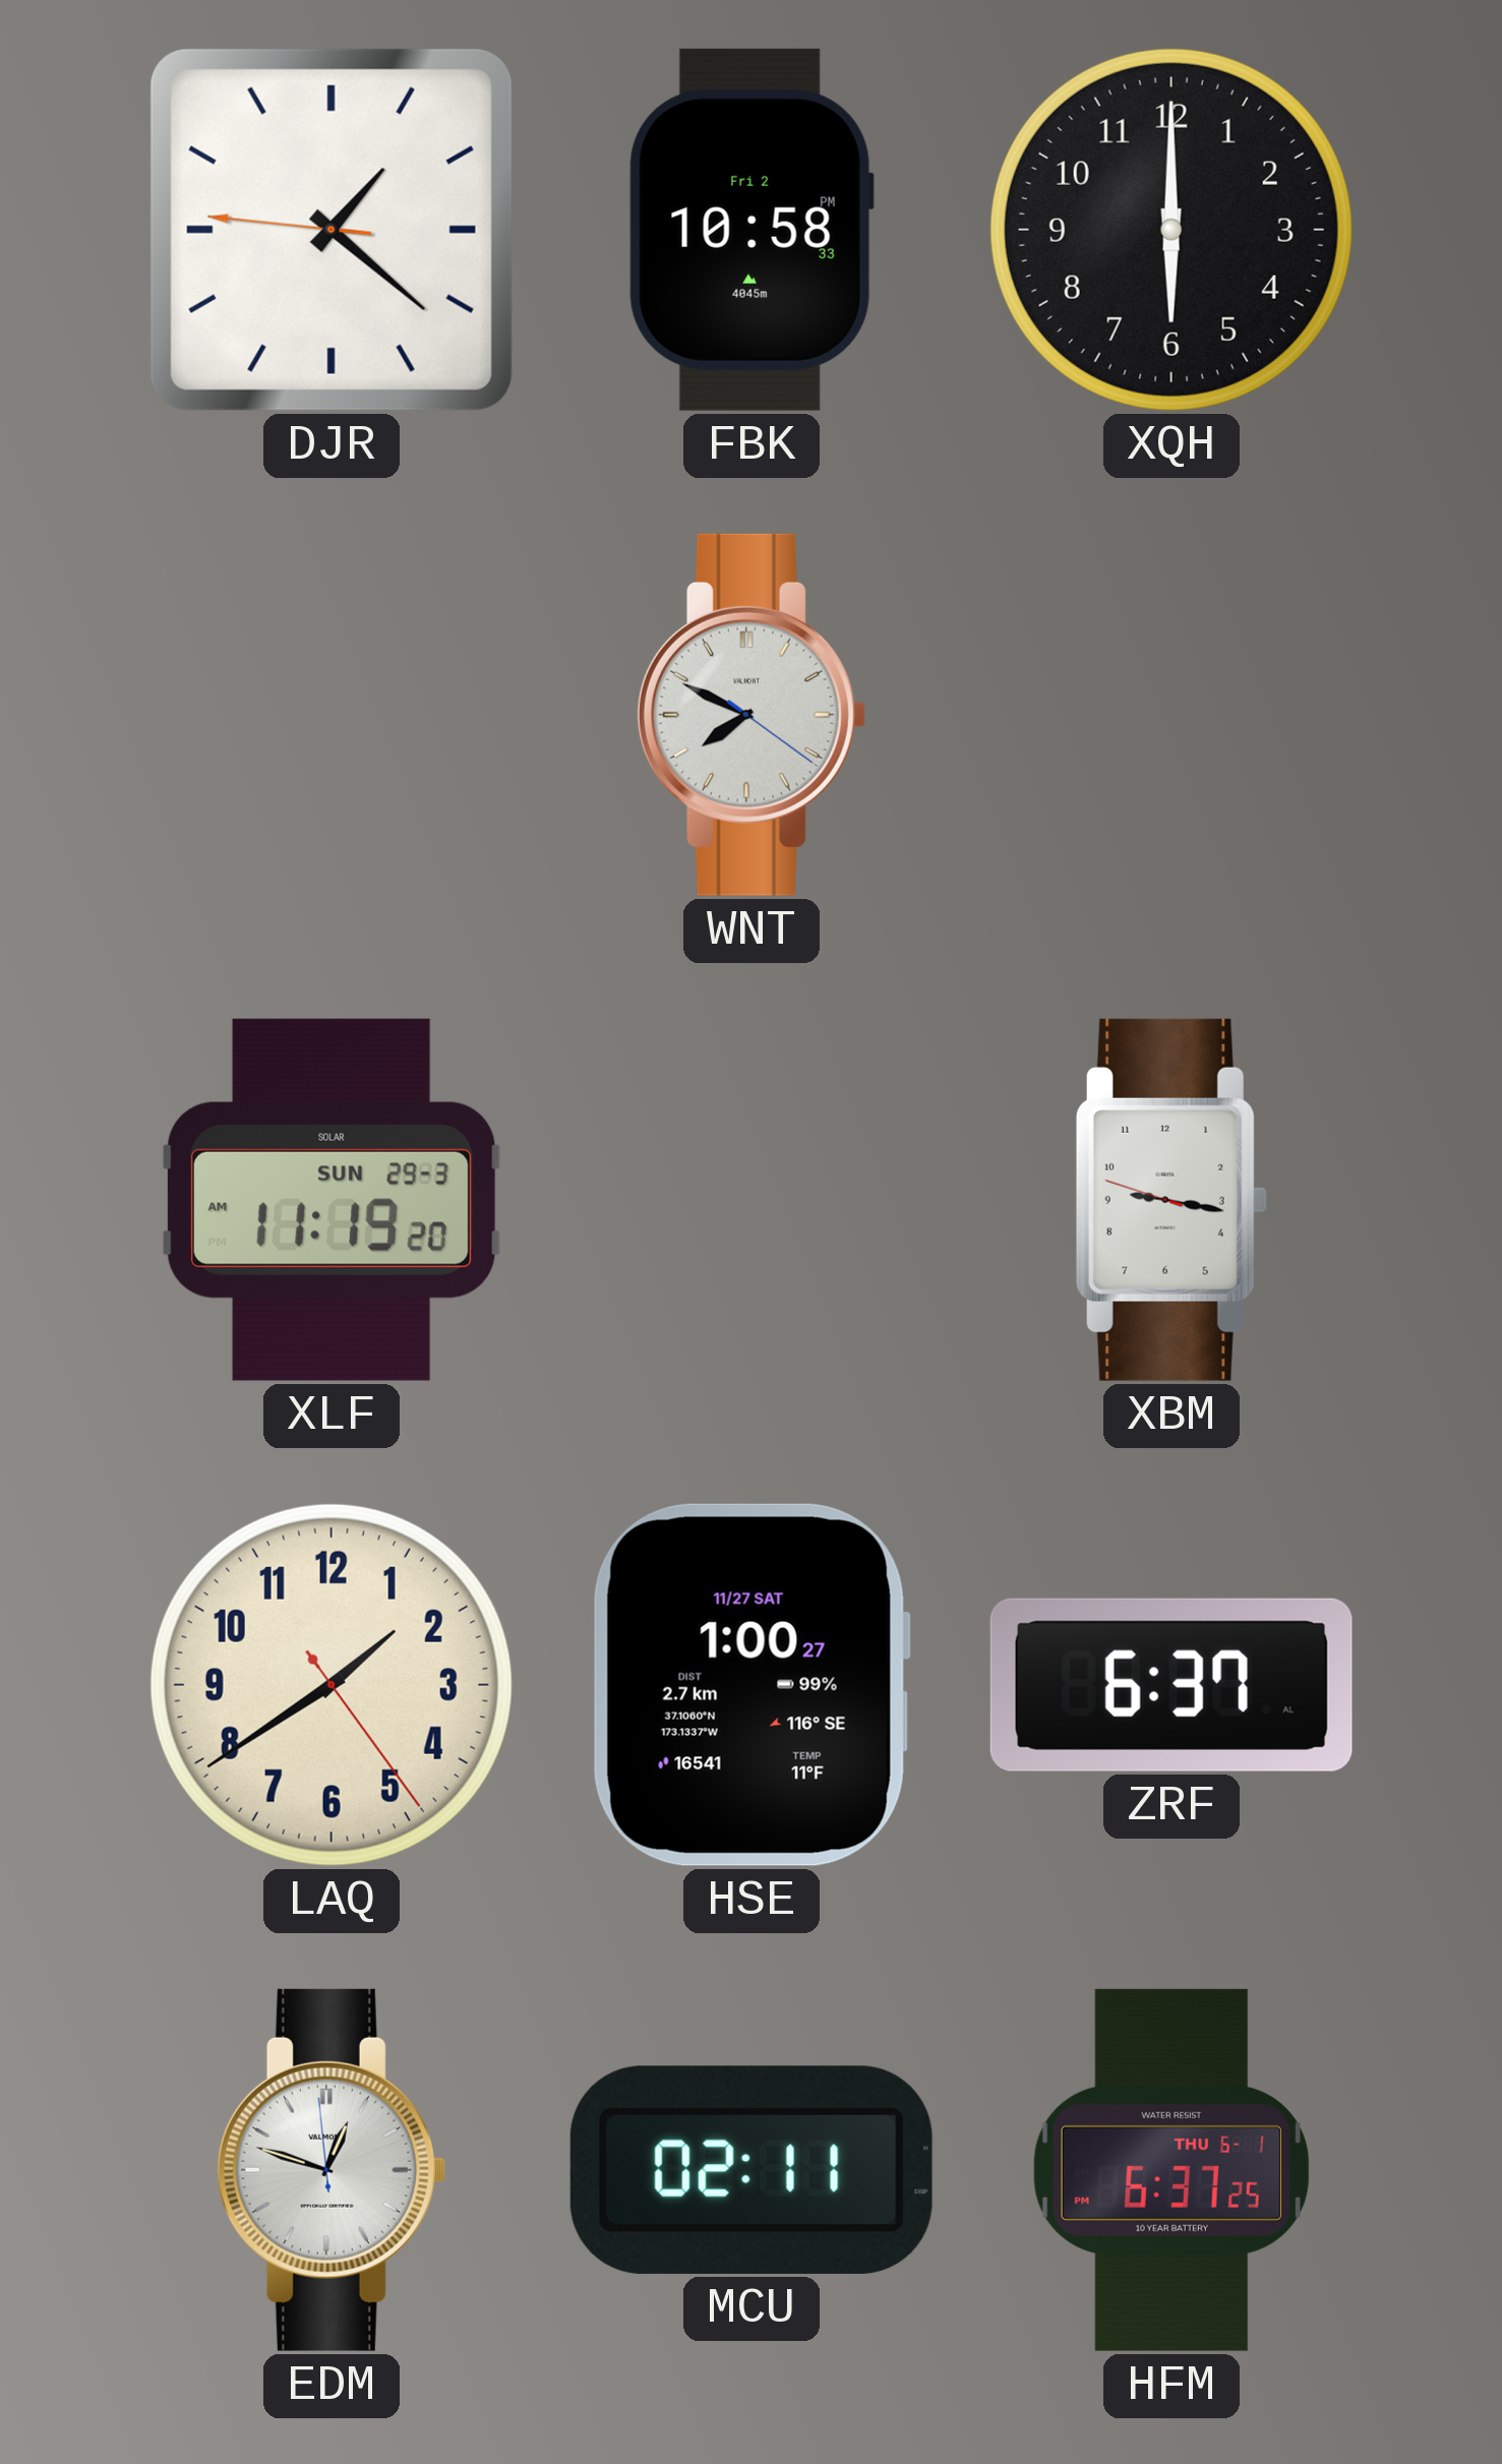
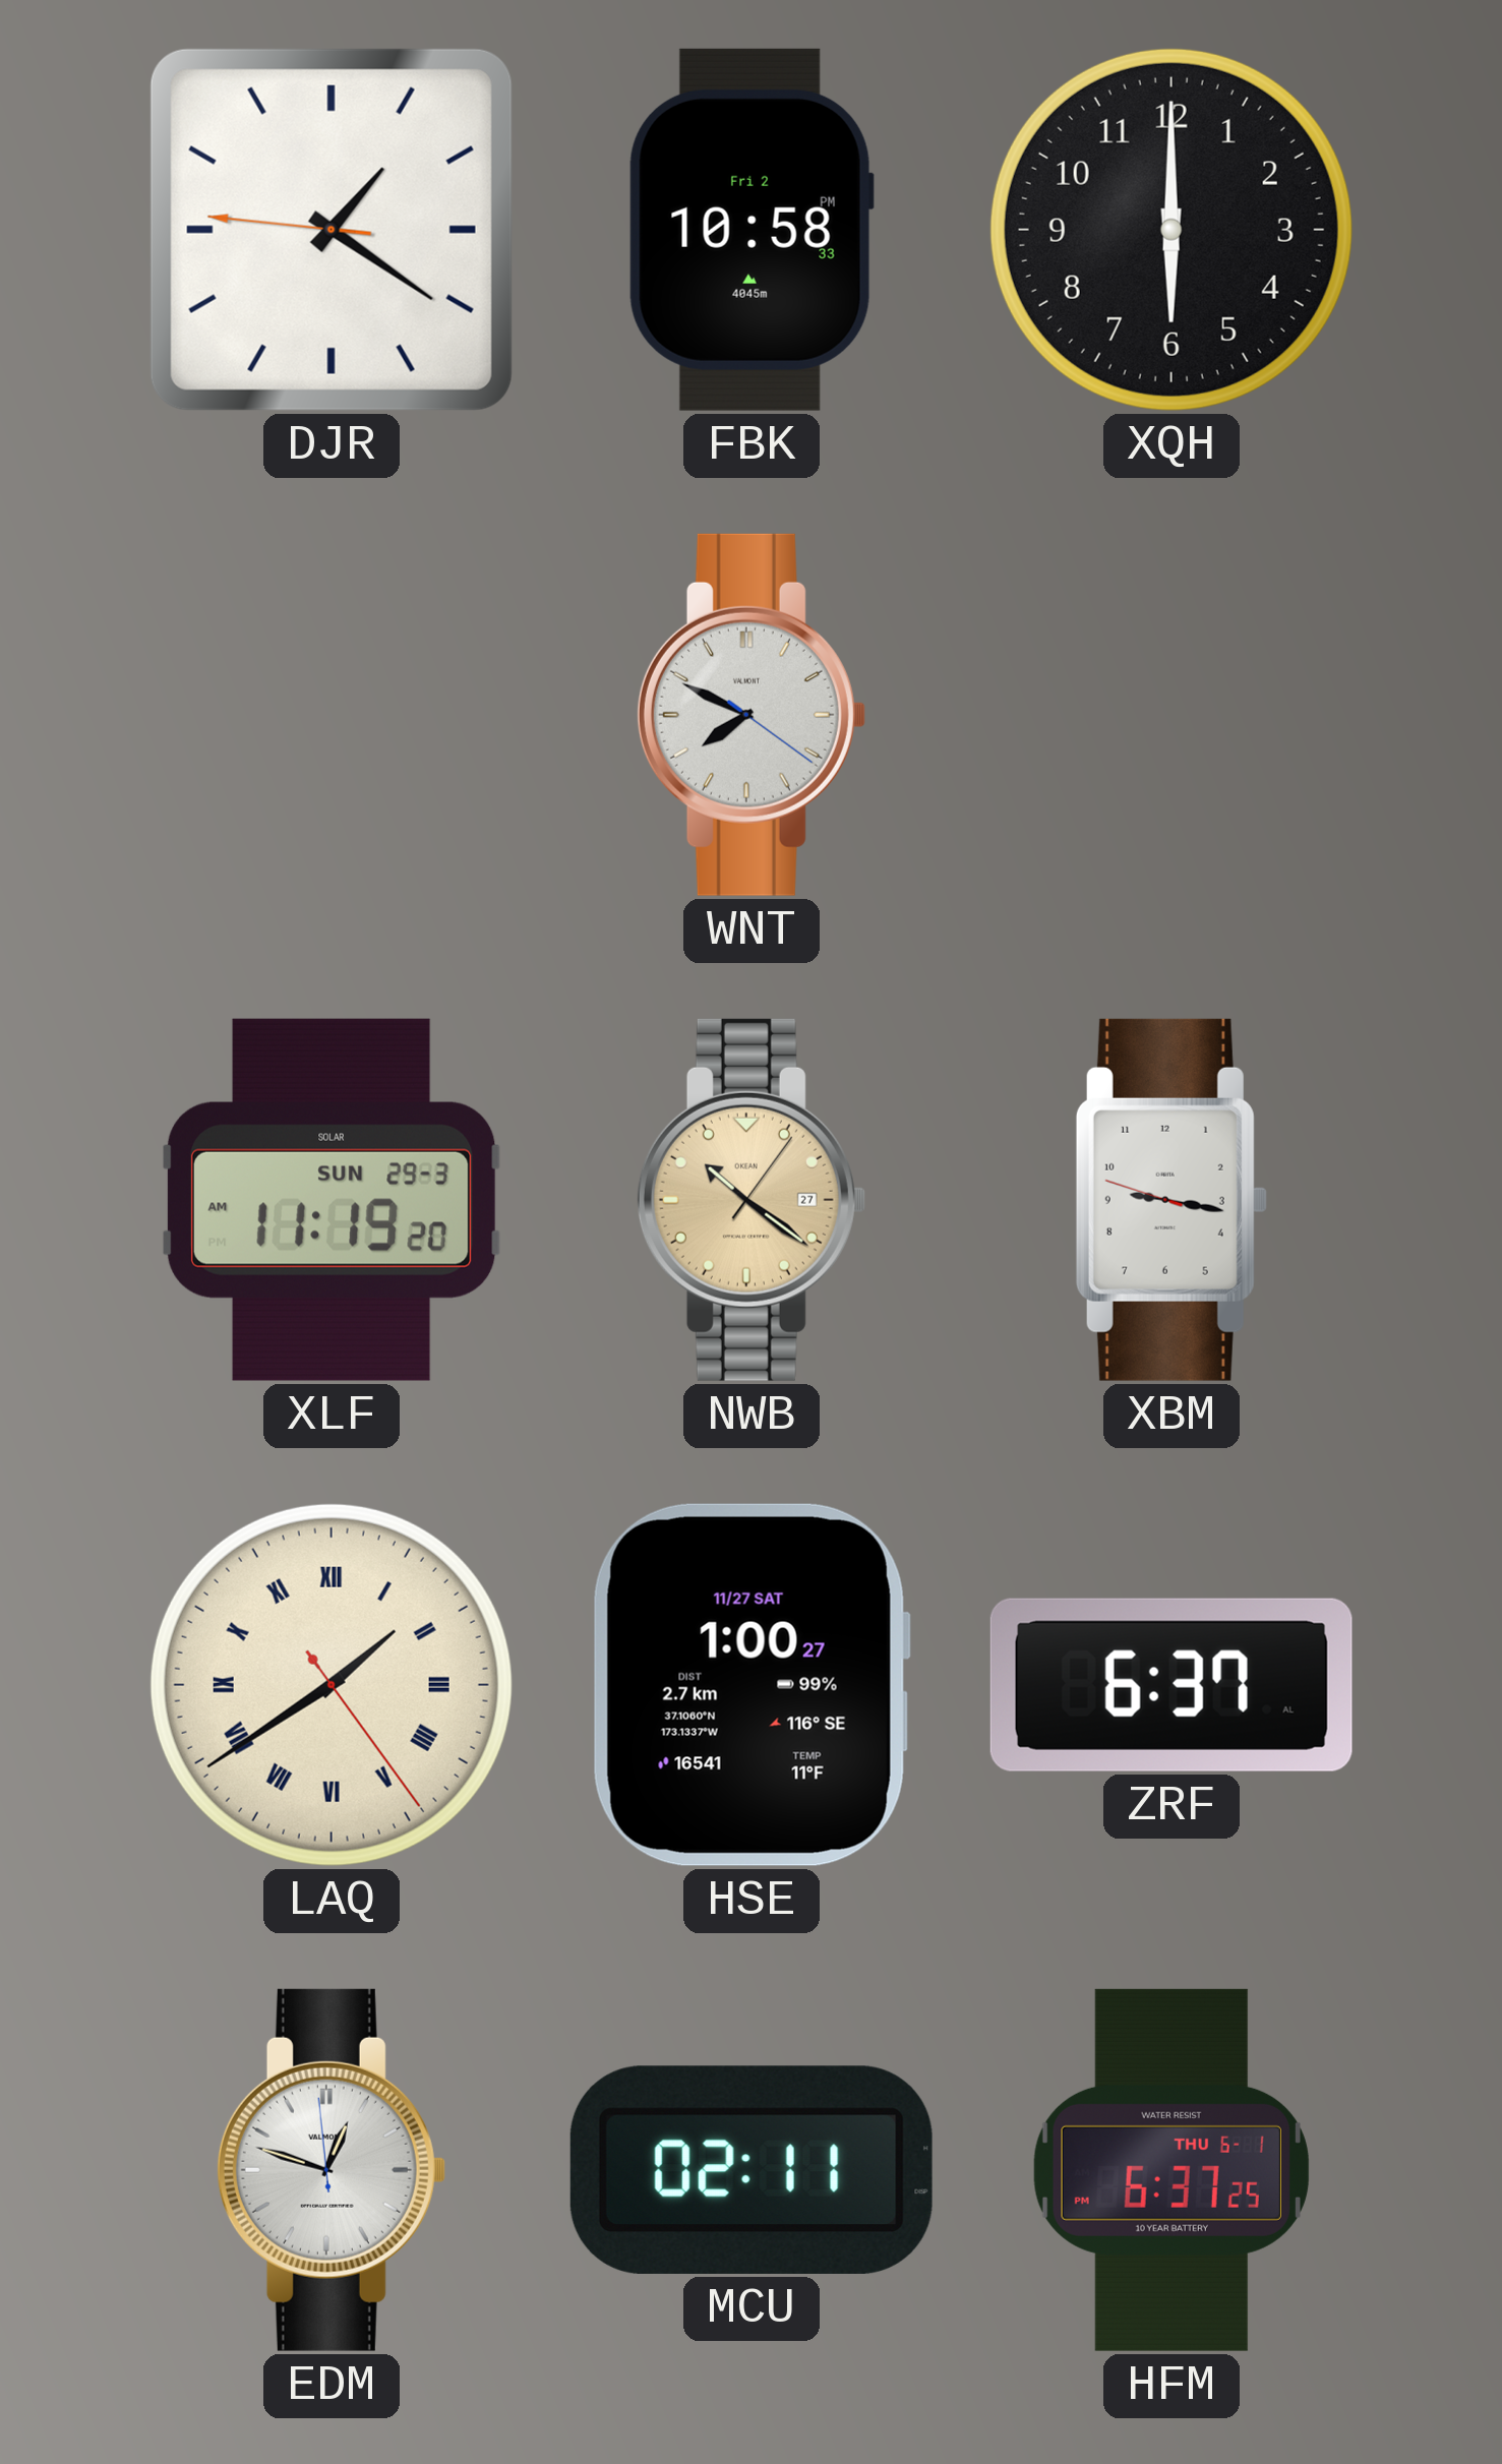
DJR: 1:21 -> 1:20 (332, 230)
NWB: none -> 10:21 (750, 1200)
LAQ numerals: Arabic -> Roman (332, 1685)
